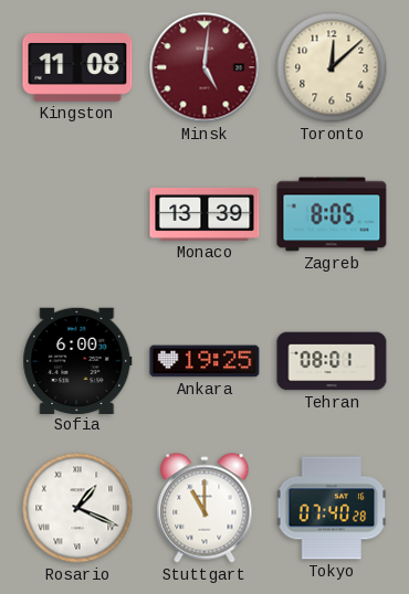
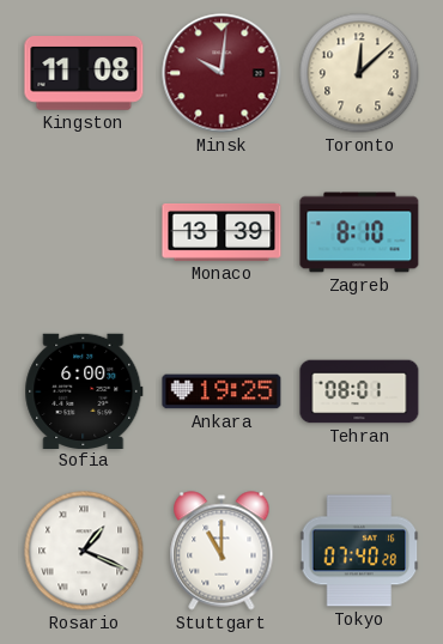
Minsk: 5:01 -> 10:01 (221, 73)
Zagreb: 8:05 -> 8:10 (359, 232)
